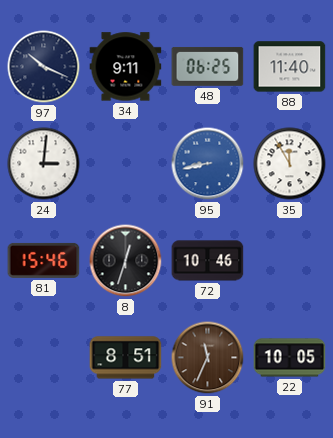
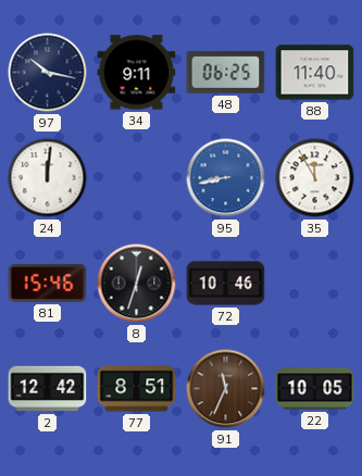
97: 10:19 -> 10:17 (48, 73)
24: 3:01 -> 12:01 (48, 178)
2: none -> 12:42 (48, 389)
